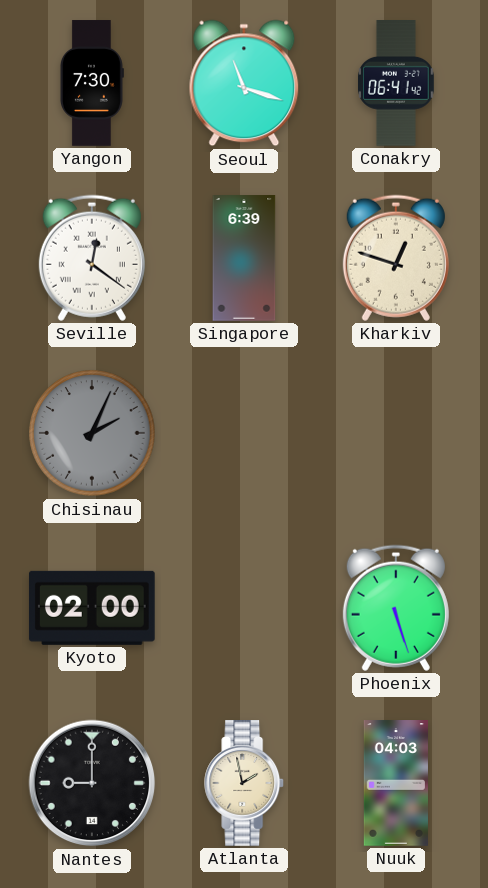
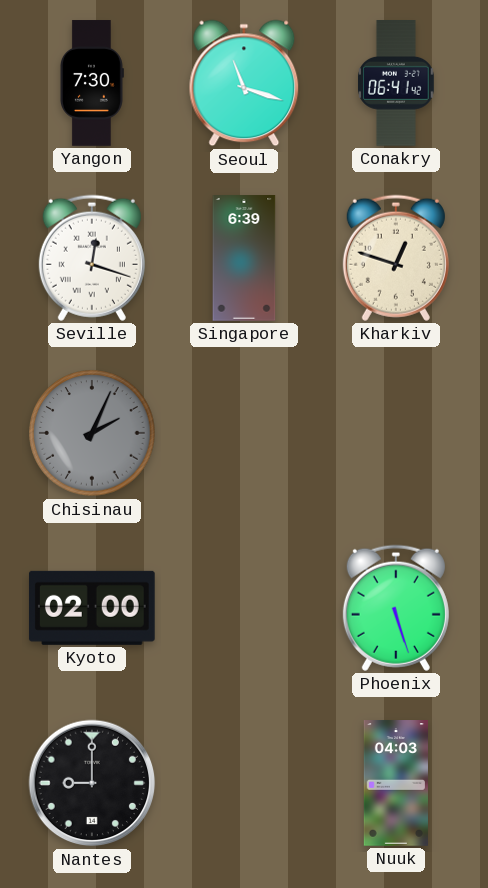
Seville: 12:21 -> 12:18 (92, 258)
Atlanta: 1:58 -> none (245, 784)
